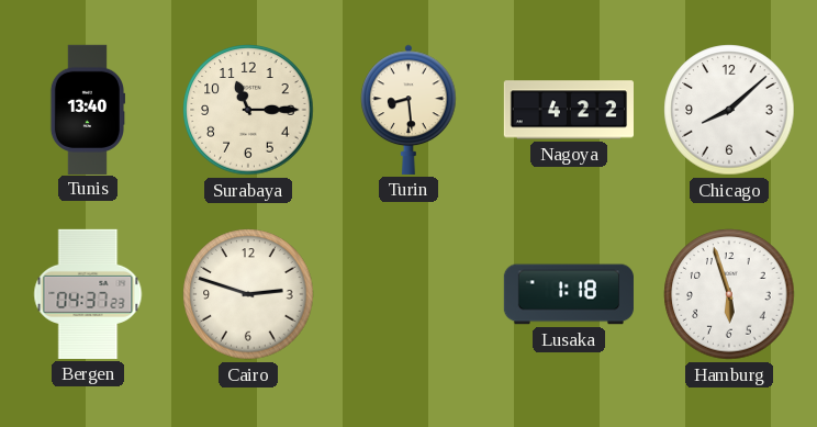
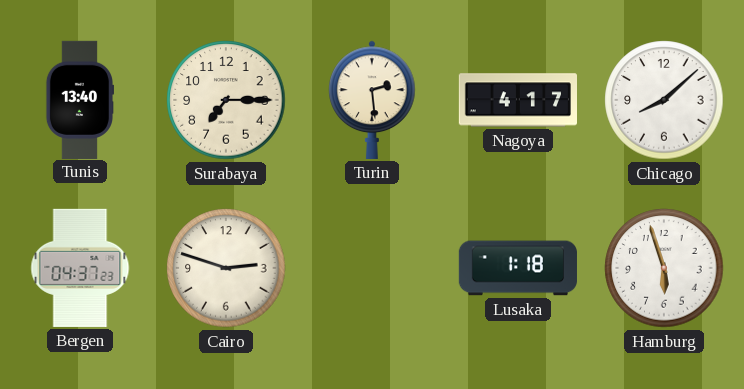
Surabaya: 11:15 -> 7:15 (226, 100)
Turin: 8:29 -> 2:29 (372, 100)
Nagoya: 4:22 -> 4:17 (517, 100)
